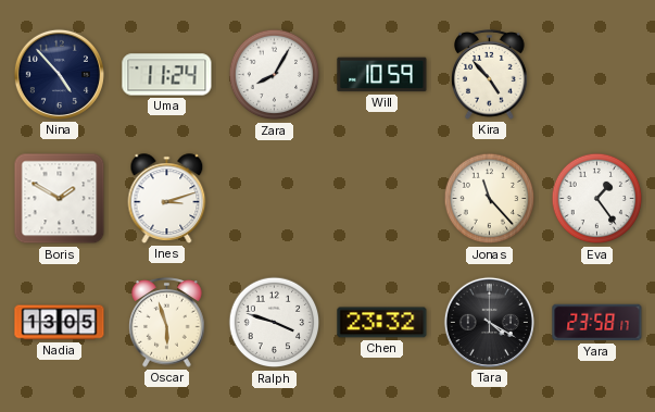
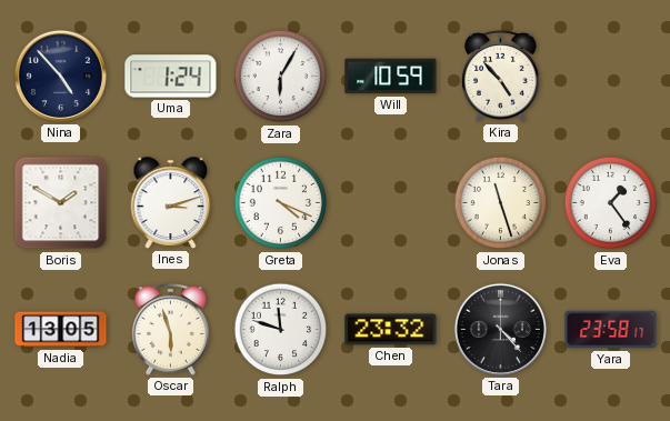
Uma: 11:24 -> 1:24 (171, 77)
Zara: 8:05 -> 6:05 (281, 77)
Greta: none -> 4:19 (281, 203)
Jonas: 11:23 -> 11:27 (501, 203)
Ralph: 3:48 -> 11:48 (281, 330)
Tara: 4:20 -> 4:23 (500, 329)
